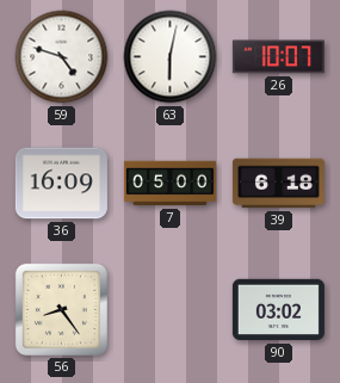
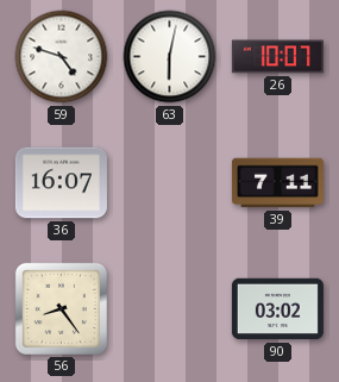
36: 16:09 -> 16:07 (61, 183)
7: 05:00 -> none (169, 184)
39: 6:18 -> 7:11 (277, 183)
